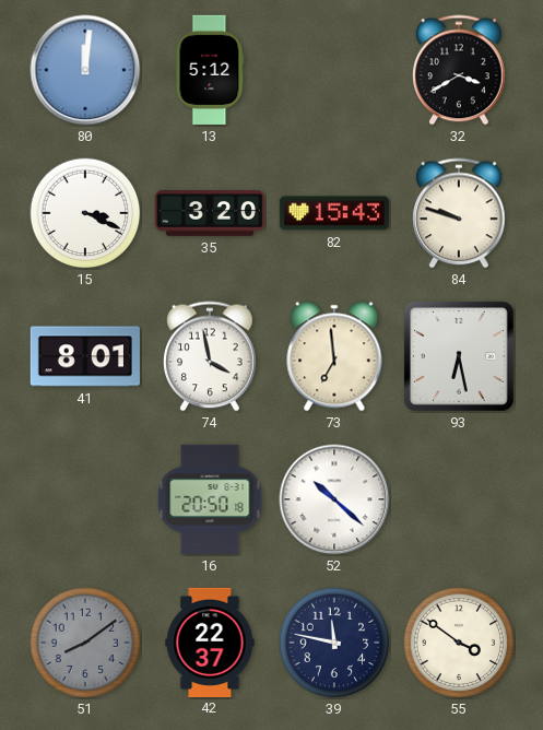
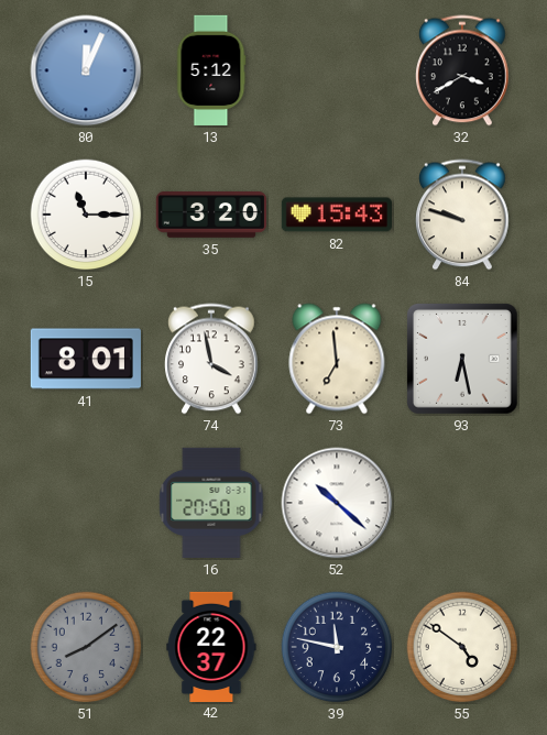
80: 12:01 -> 12:04 (86, 70)
15: 3:19 -> 11:15 (86, 215)
55: 3:51 -> 4:51 (462, 647)
